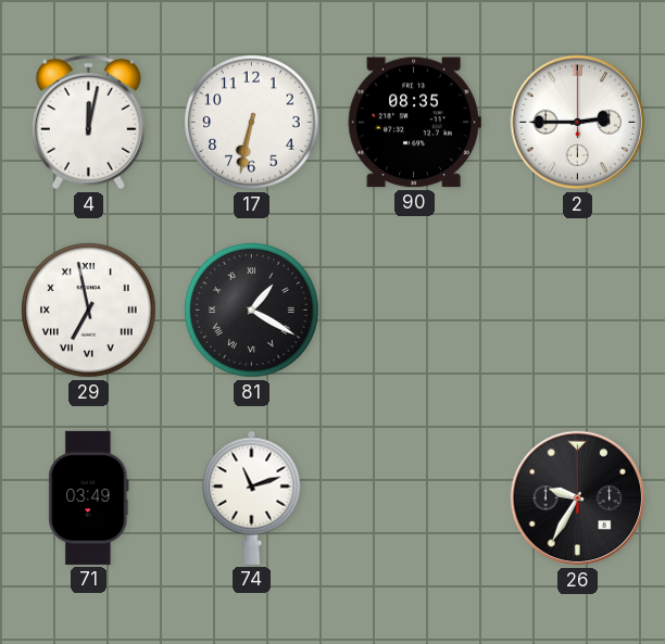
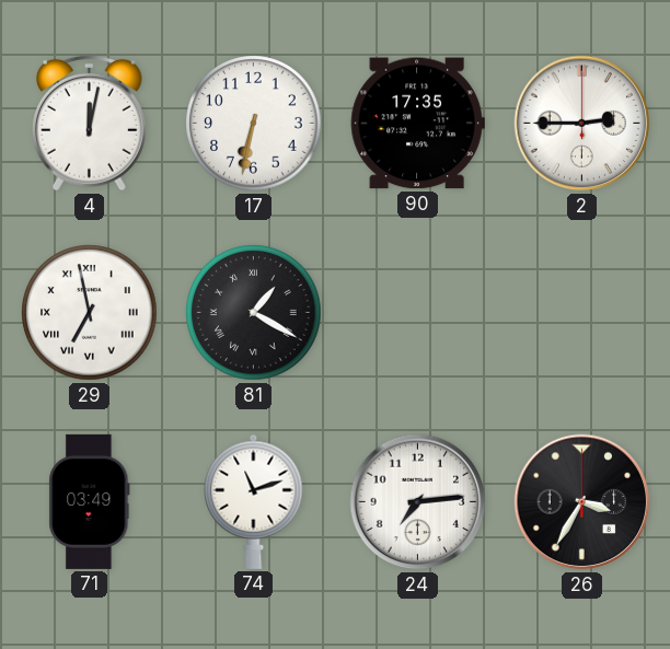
90: 08:35 -> 17:35 (417, 124)
24: none -> 7:14 (418, 502)
26: 9:35 -> 3:35 (582, 502)
